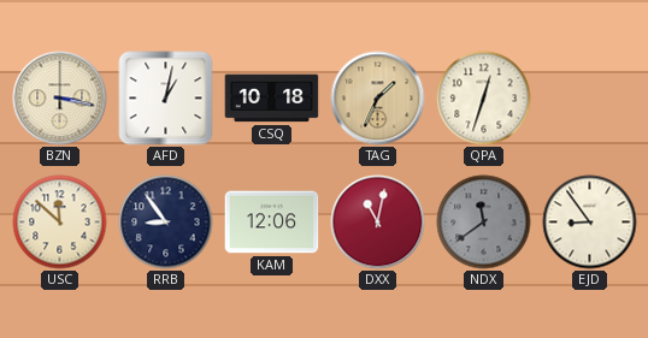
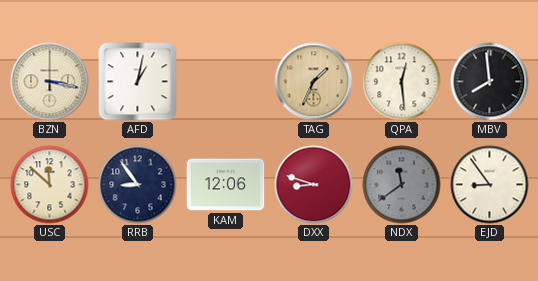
CSQ: 10:18 -> none (272, 99)
QPA: 12:33 -> 12:29 (402, 82)
MBV: none -> 7:59 (490, 82)
DXX: 11:02 -> 8:48 (314, 185)
